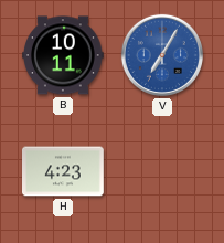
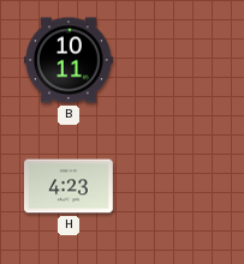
V: 7:05 -> none (162, 55)
